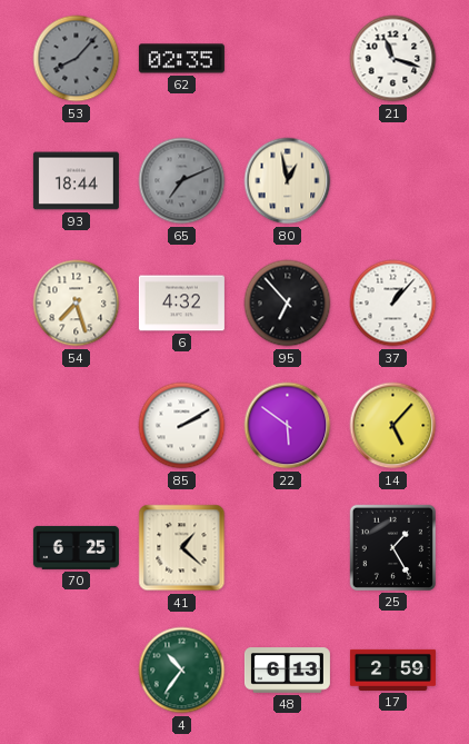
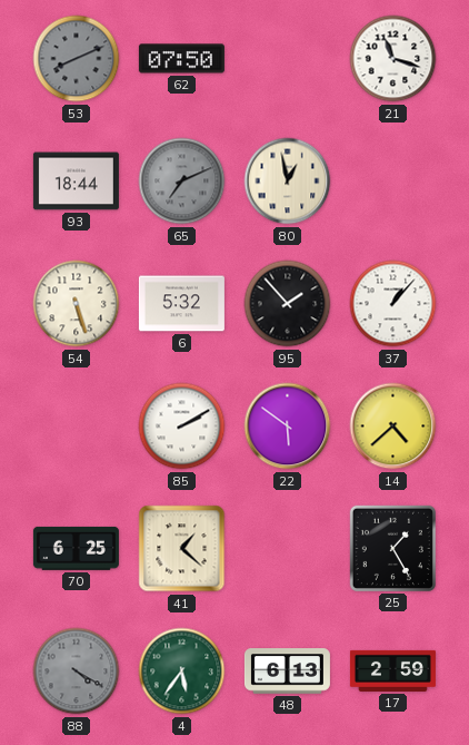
53: 8:07 -> 8:11 (77, 59)
62: 02:35 -> 07:50 (181, 59)
54: 7:27 -> 5:27 (77, 304)
6: 4:32 -> 5:32 (181, 304)
95: 6:53 -> 1:53 (288, 304)
14: 5:07 -> 4:38 (393, 427)
88: none -> 4:20 (77, 672)
4: 10:36 -> 5:36 (182, 672)
